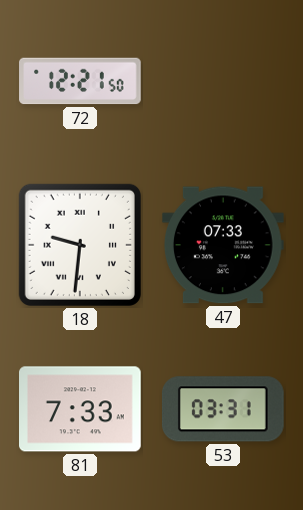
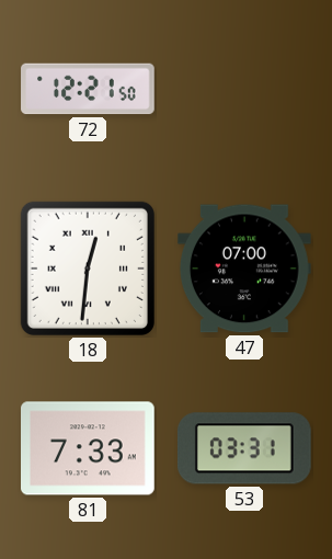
18: 9:31 -> 12:31 (88, 269)
47: 07:33 -> 07:00 (244, 269)
